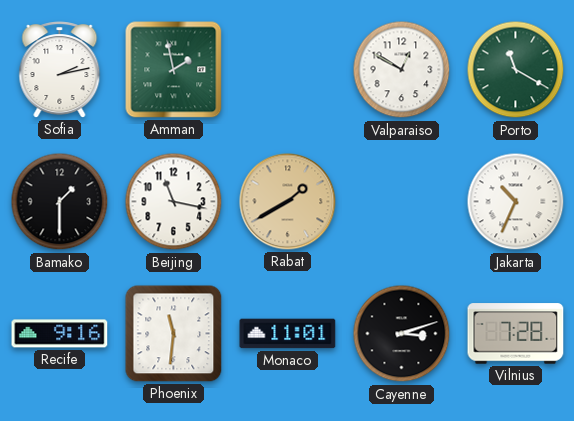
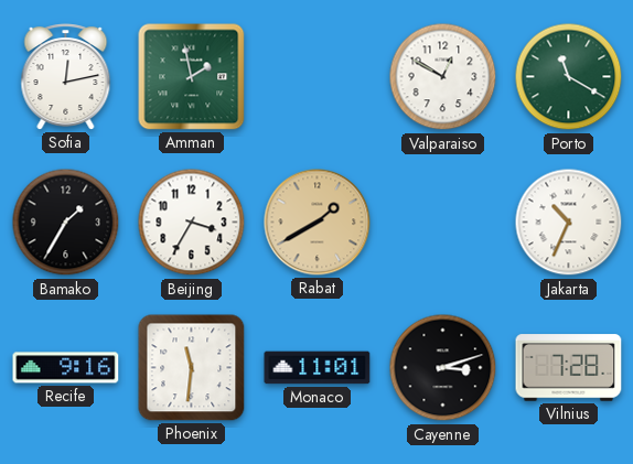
Sofia: 2:13 -> 12:13 (66, 77)
Bamako: 1:30 -> 1:35 (66, 223)
Beijing: 11:17 -> 3:35 (192, 223)
